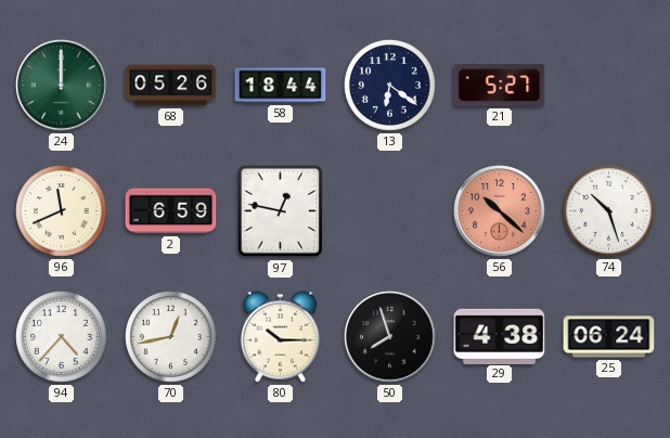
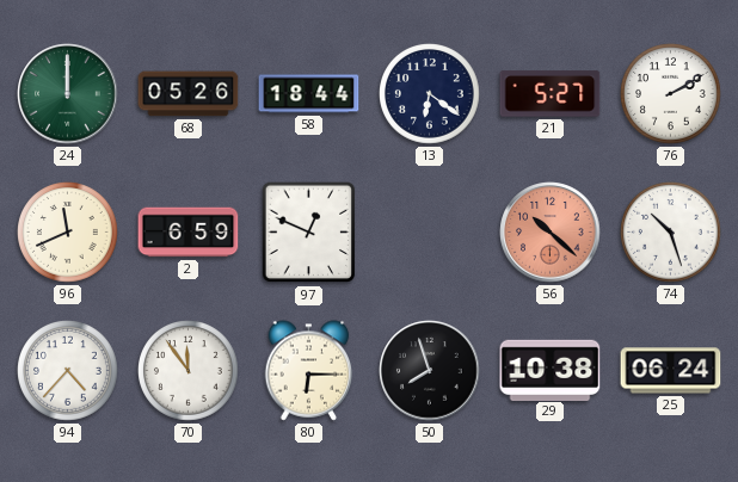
76: none -> 2:10 (671, 94)
97: 12:47 -> 12:49 (309, 233)
70: 12:43 -> 11:54 (189, 371)
80: 10:15 -> 6:15 (309, 371)
29: 4:38 -> 10:38 (551, 370)
